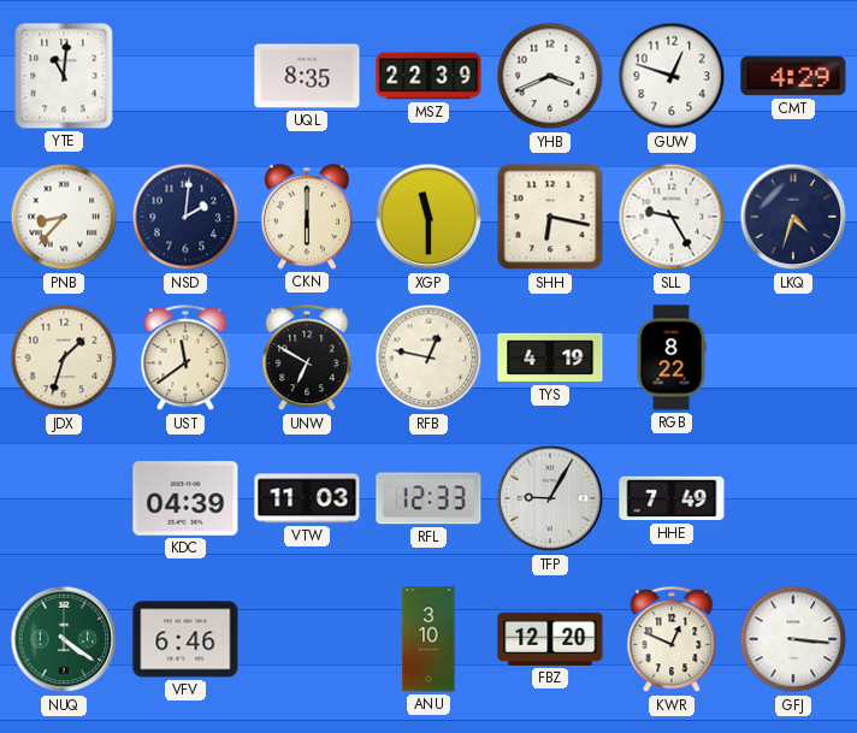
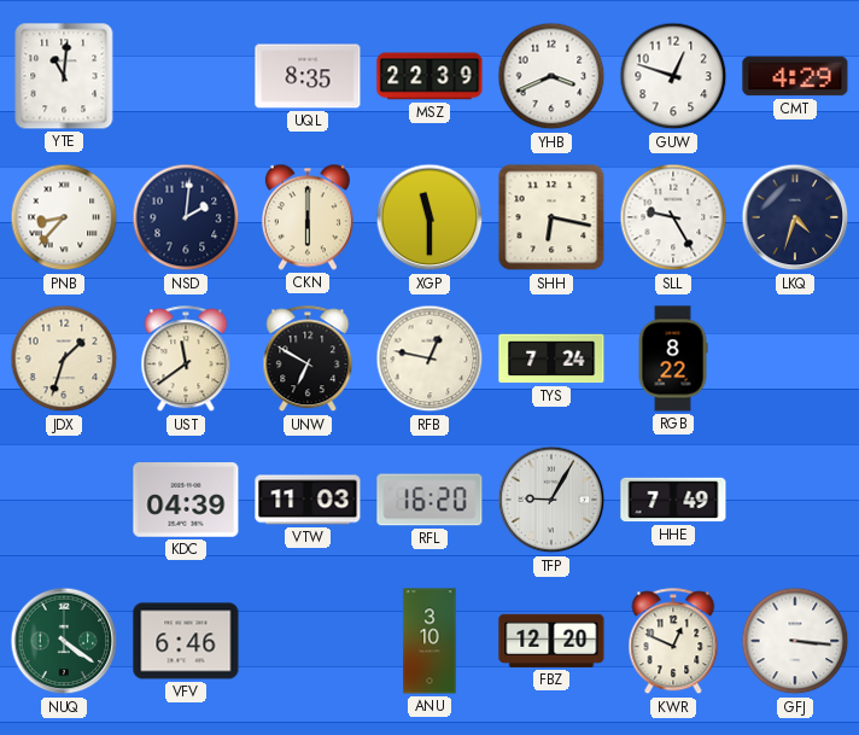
TYS: 4:19 -> 7:24 (551, 358)
RFL: 12:33 -> 16:20 (429, 500)
